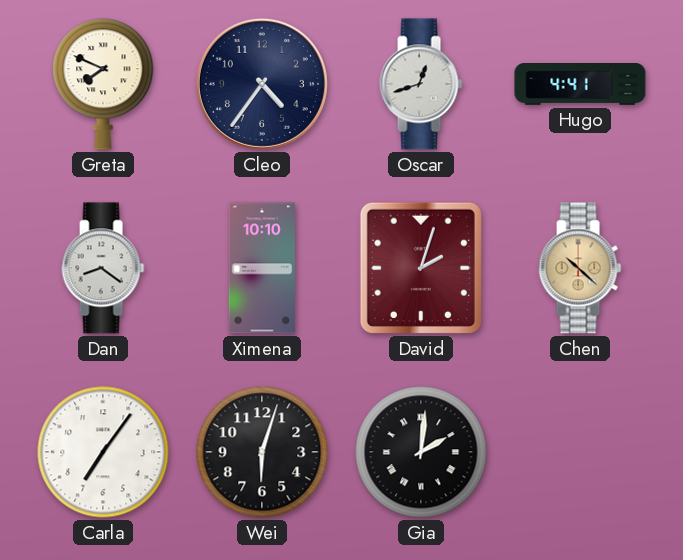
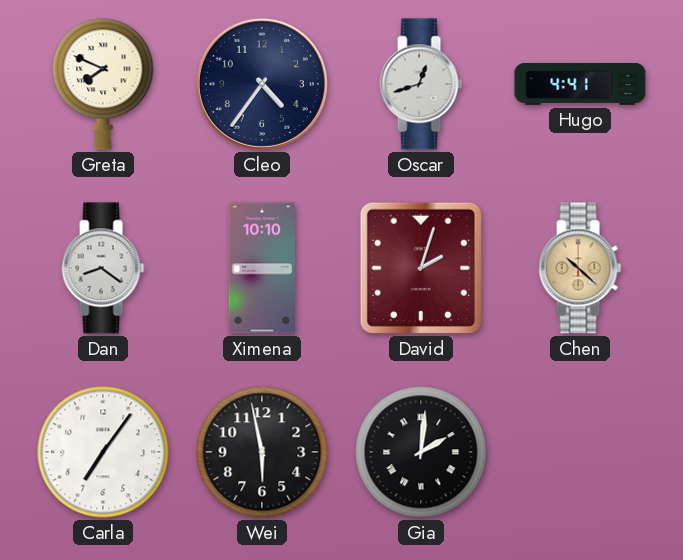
Wei: 6:03 -> 5:58 (262, 452)
